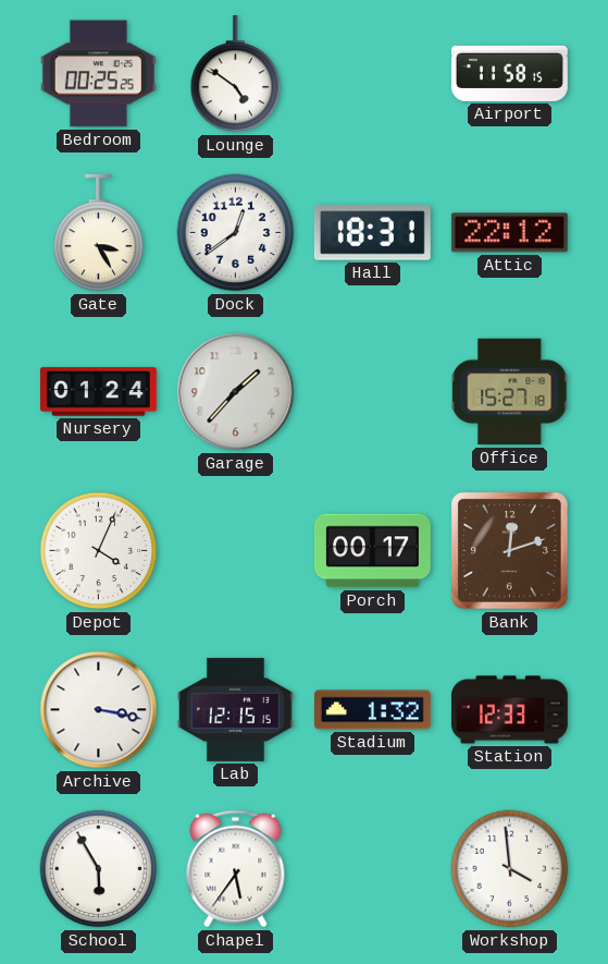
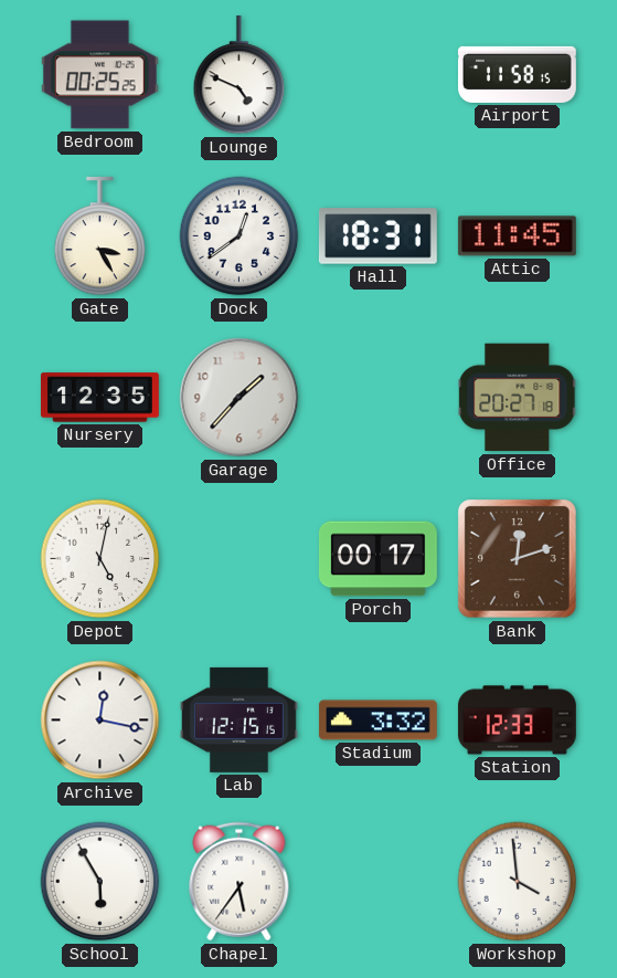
Lounge: 4:51 -> 4:49 (240, 75)
Attic: 22:12 -> 11:45 (517, 236)
Nursery: 01:24 -> 12:35 (99, 398)
Office: 15:27 -> 20:27 (518, 398)
Depot: 4:04 -> 5:02 (100, 559)
Archive: 3:17 -> 12:17 (100, 721)
Stadium: 1:32 -> 3:32 (377, 721)
